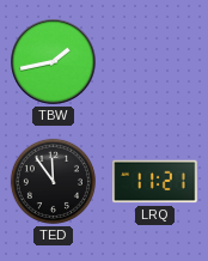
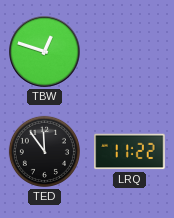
TBW: 1:43 -> 12:48 (45, 52)
LRQ: 11:21 -> 11:22 (130, 152)
